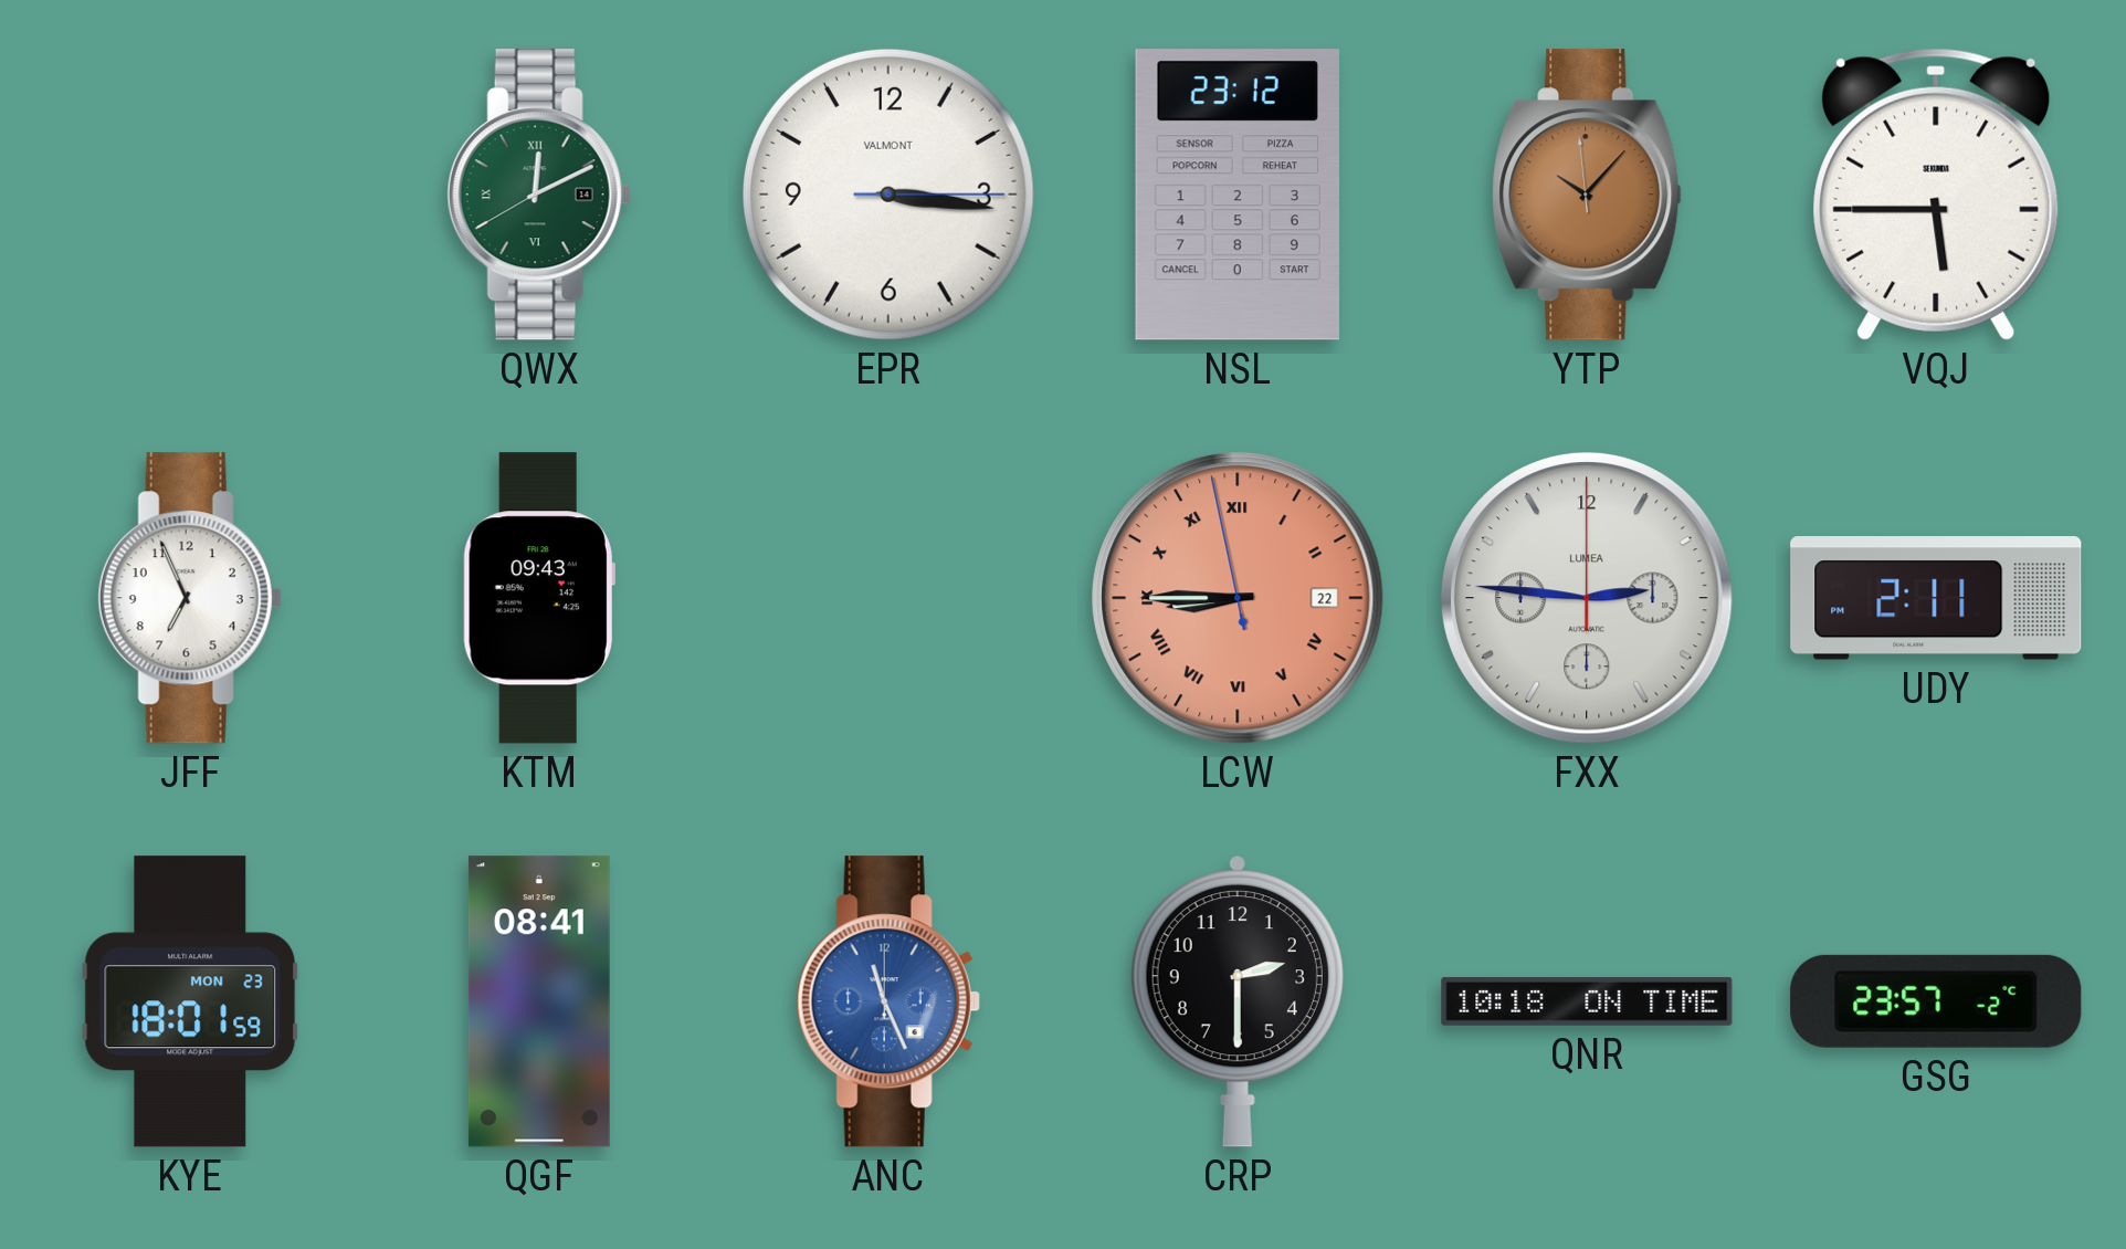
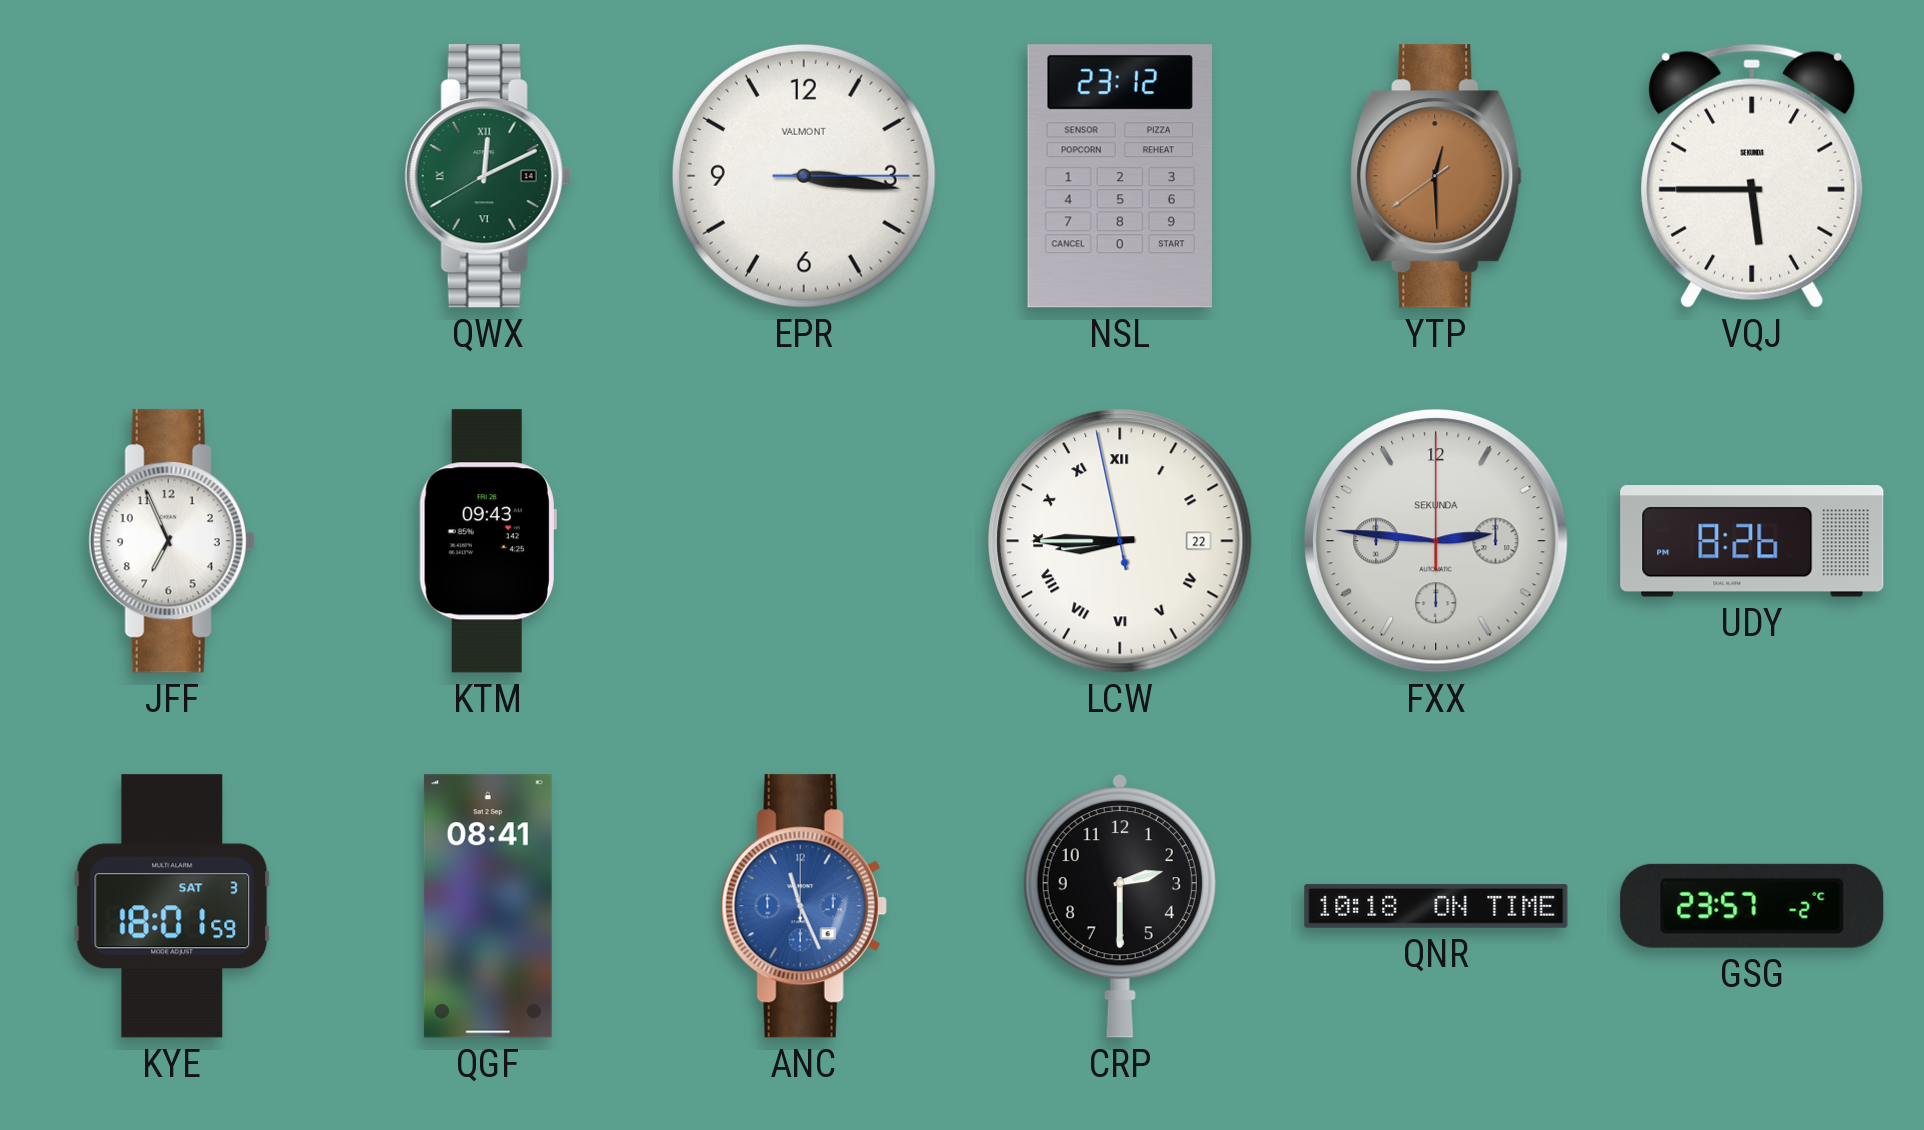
YTP: 10:06 -> 12:29 (1436, 176)
LCW dial: salmon -> white (1121, 542)
FXX brand: LUMEA -> SEKUNDA (1437, 542)
UDY: 2:11 -> 8:26 (1752, 541)
KYE date: MON 23 -> SAT 3 (172, 906)
